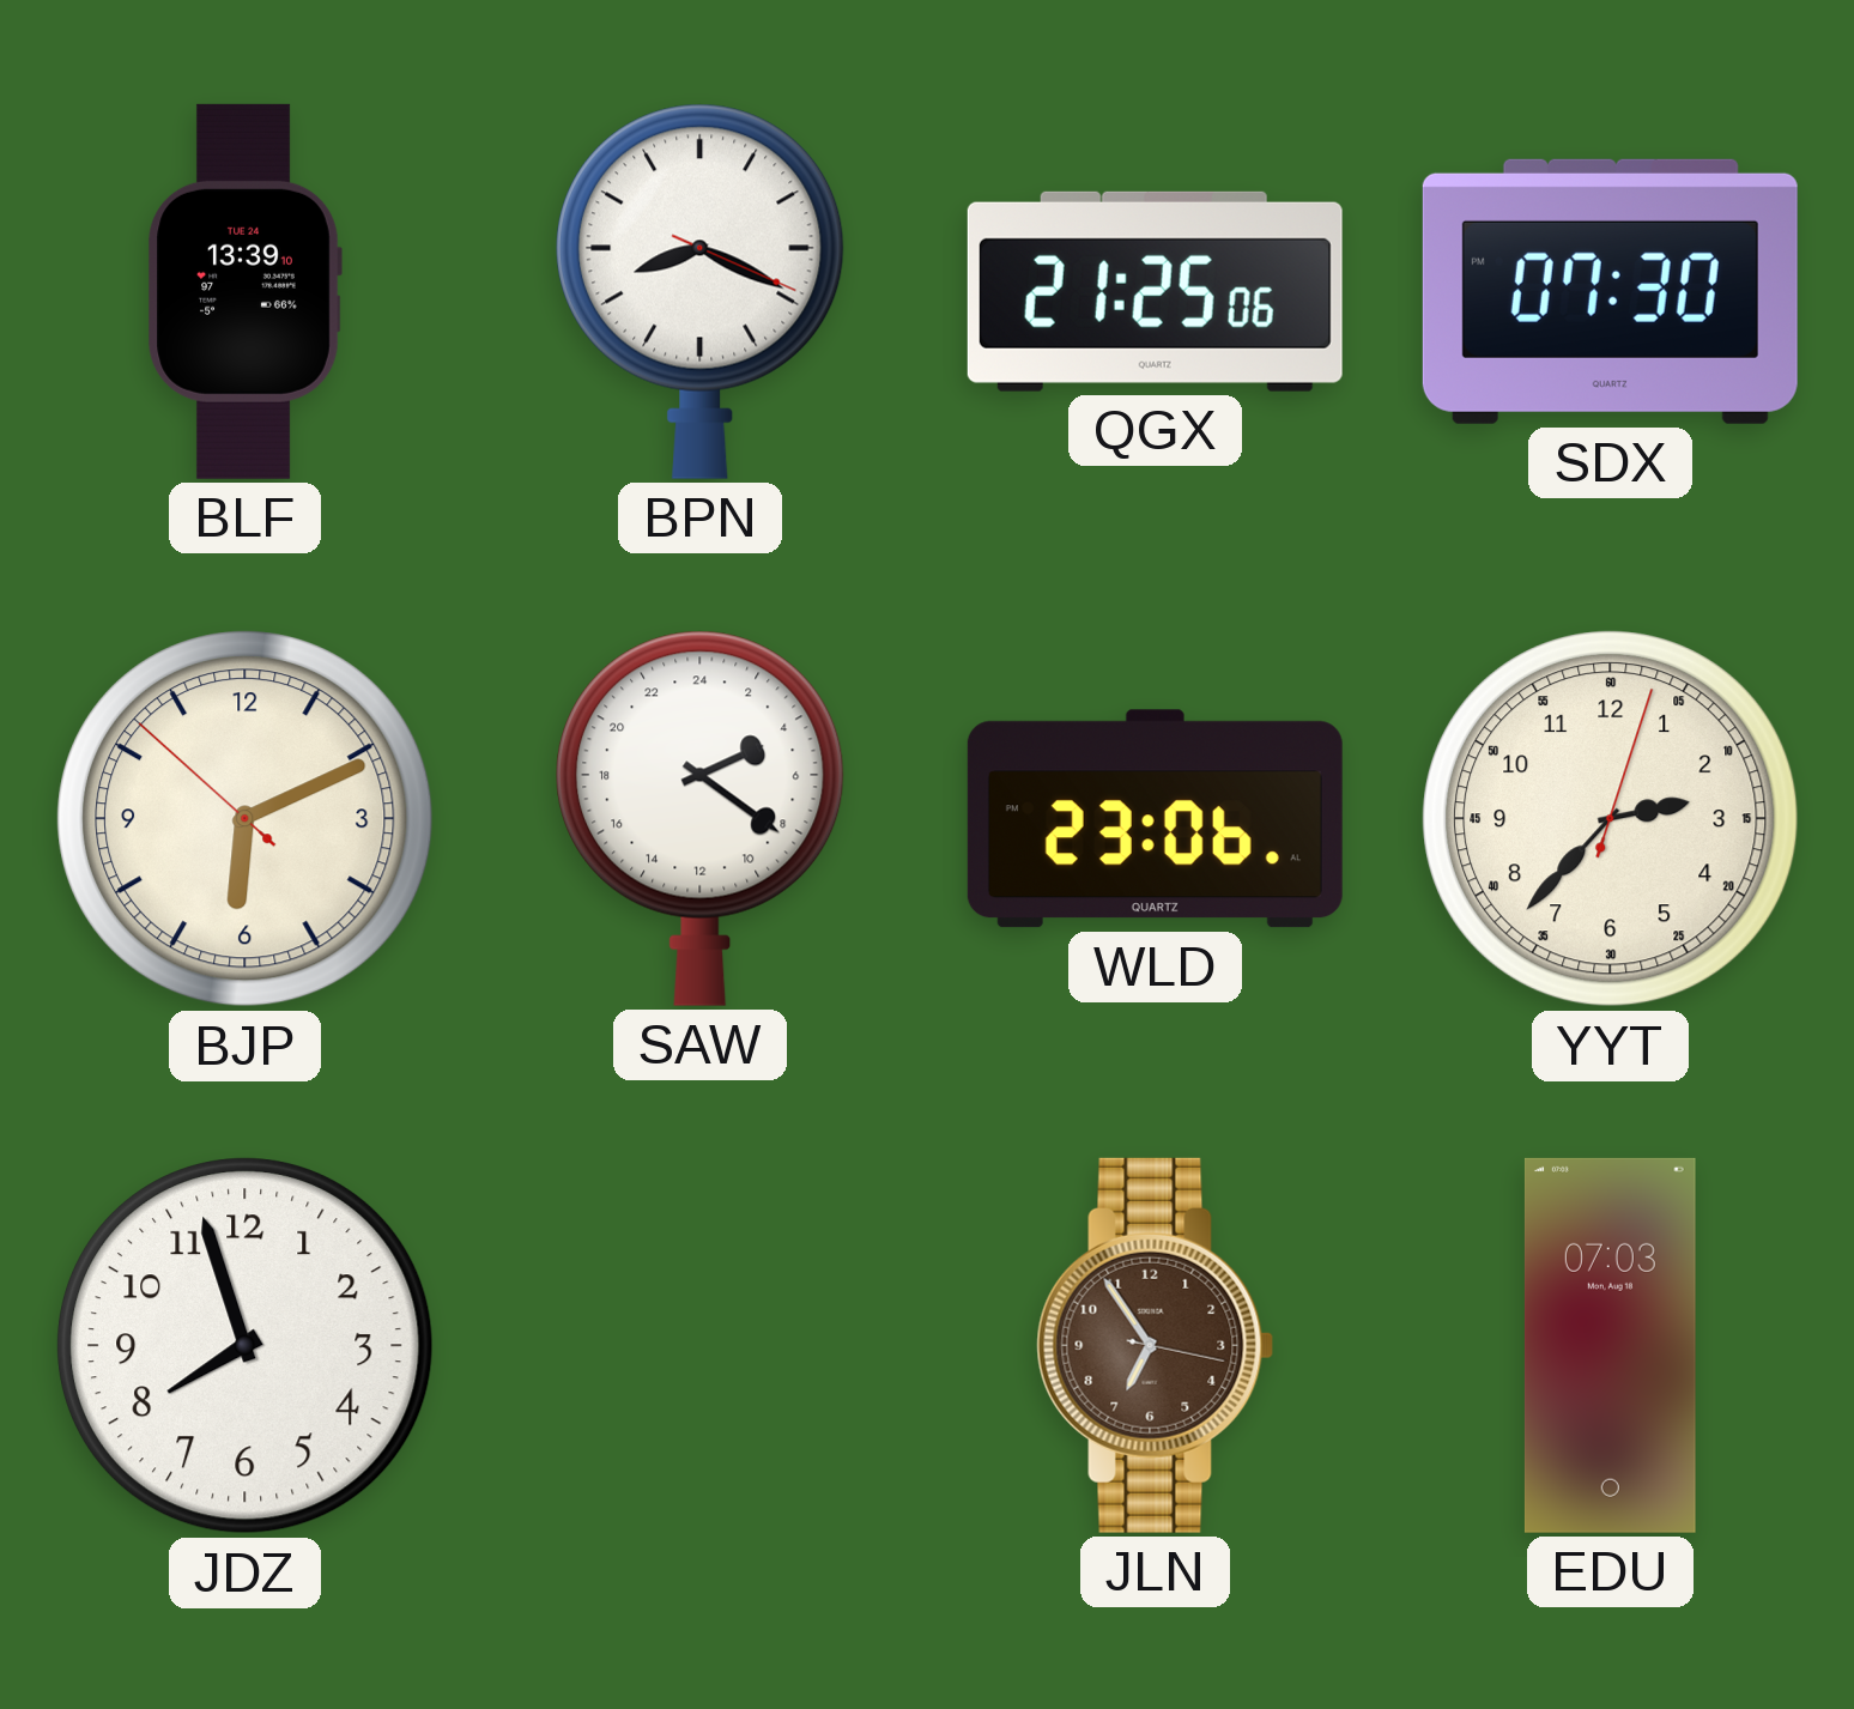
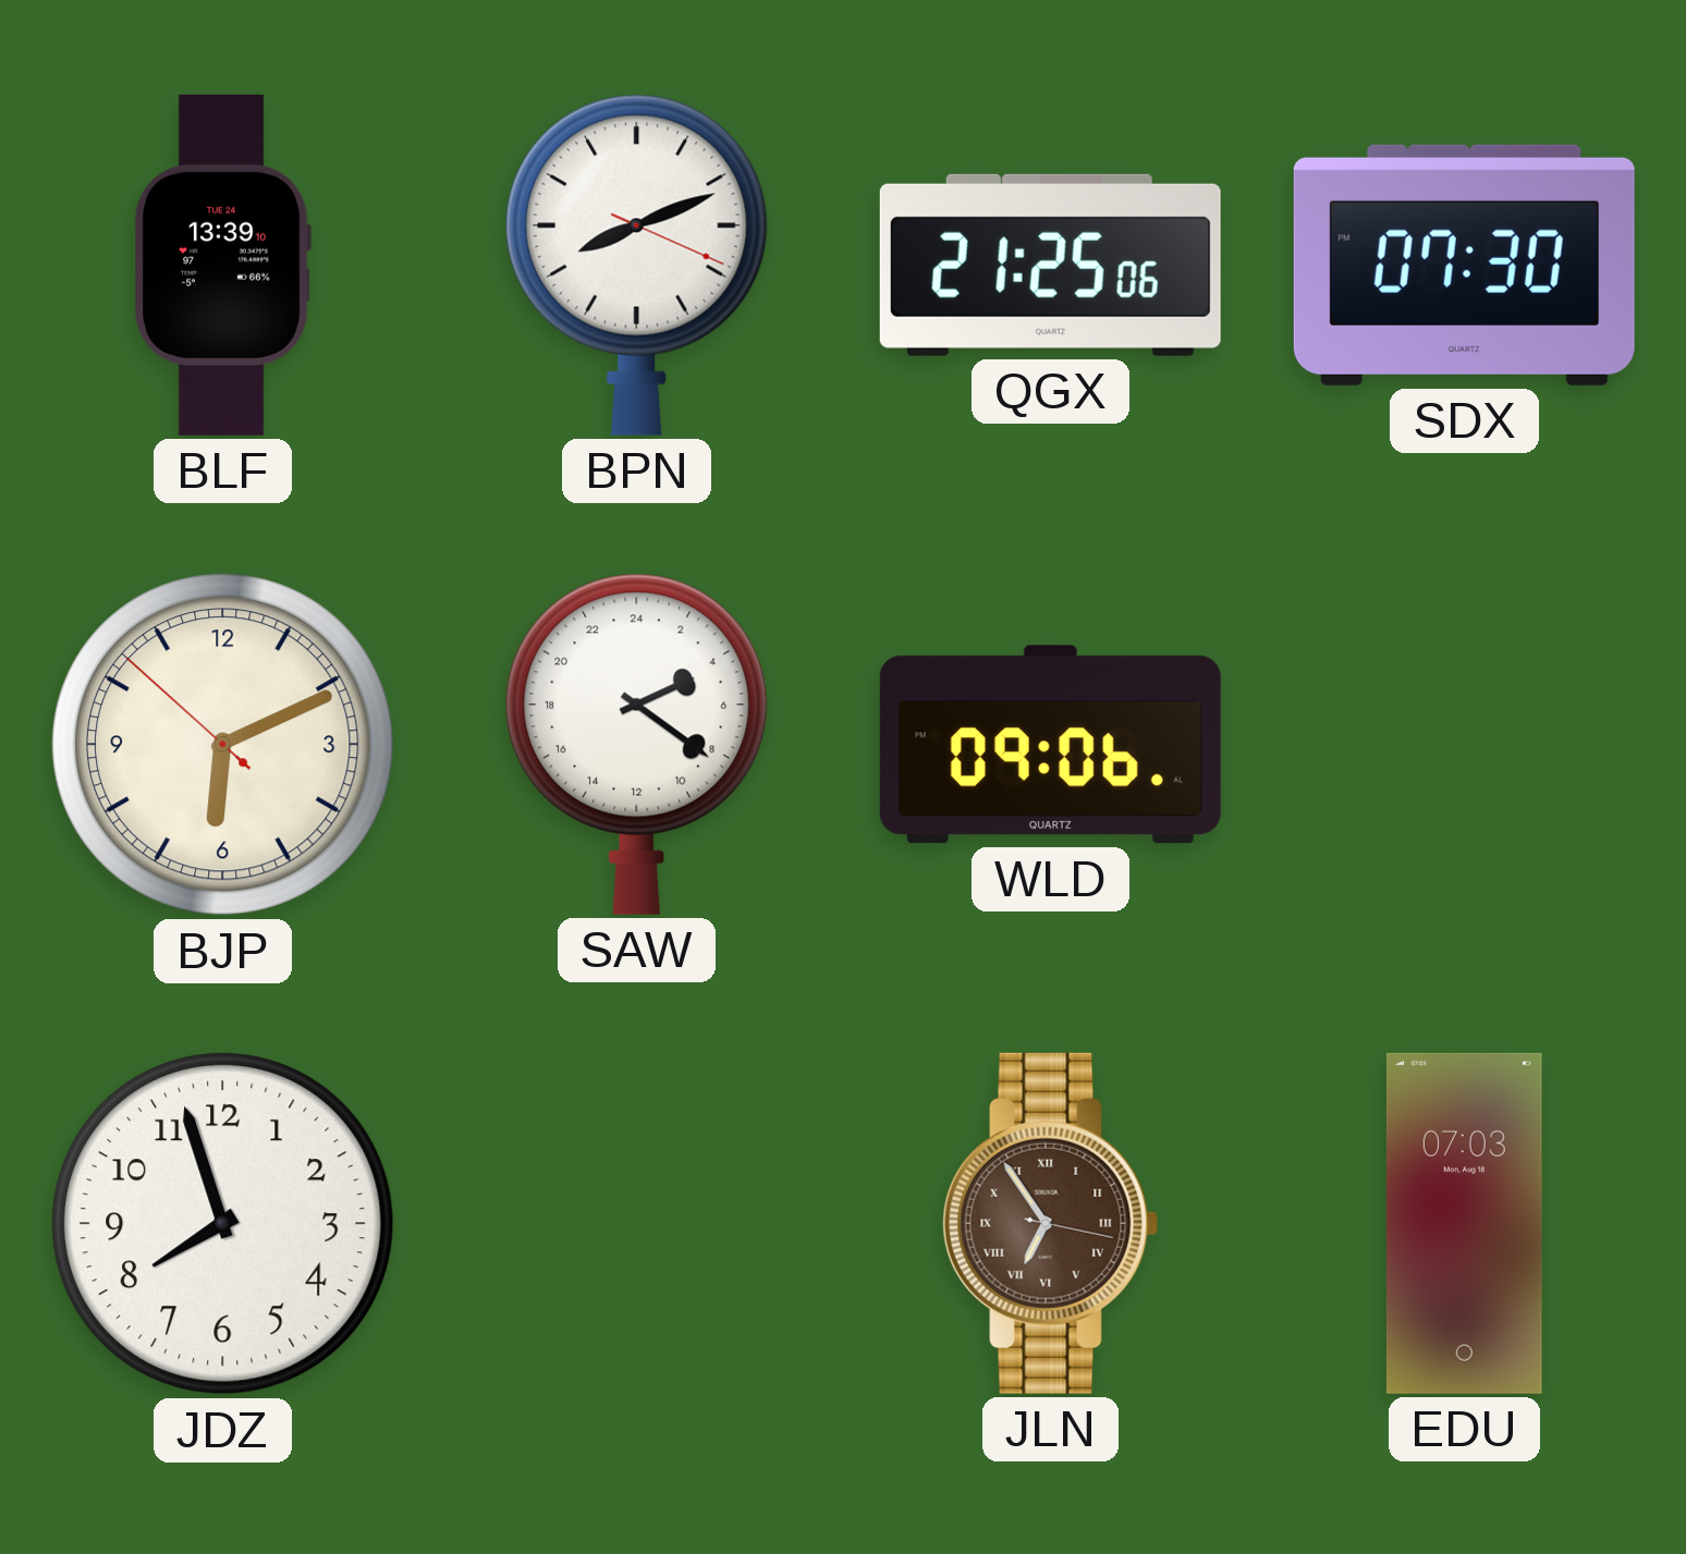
BPN: 8:19 -> 8:11 (637, 265)
WLD: 23:06 -> 09:06 (1050, 745)
YYT: 2:37 -> none (1611, 819)
JLN numerals: Arabic -> Roman (1051, 1223)
